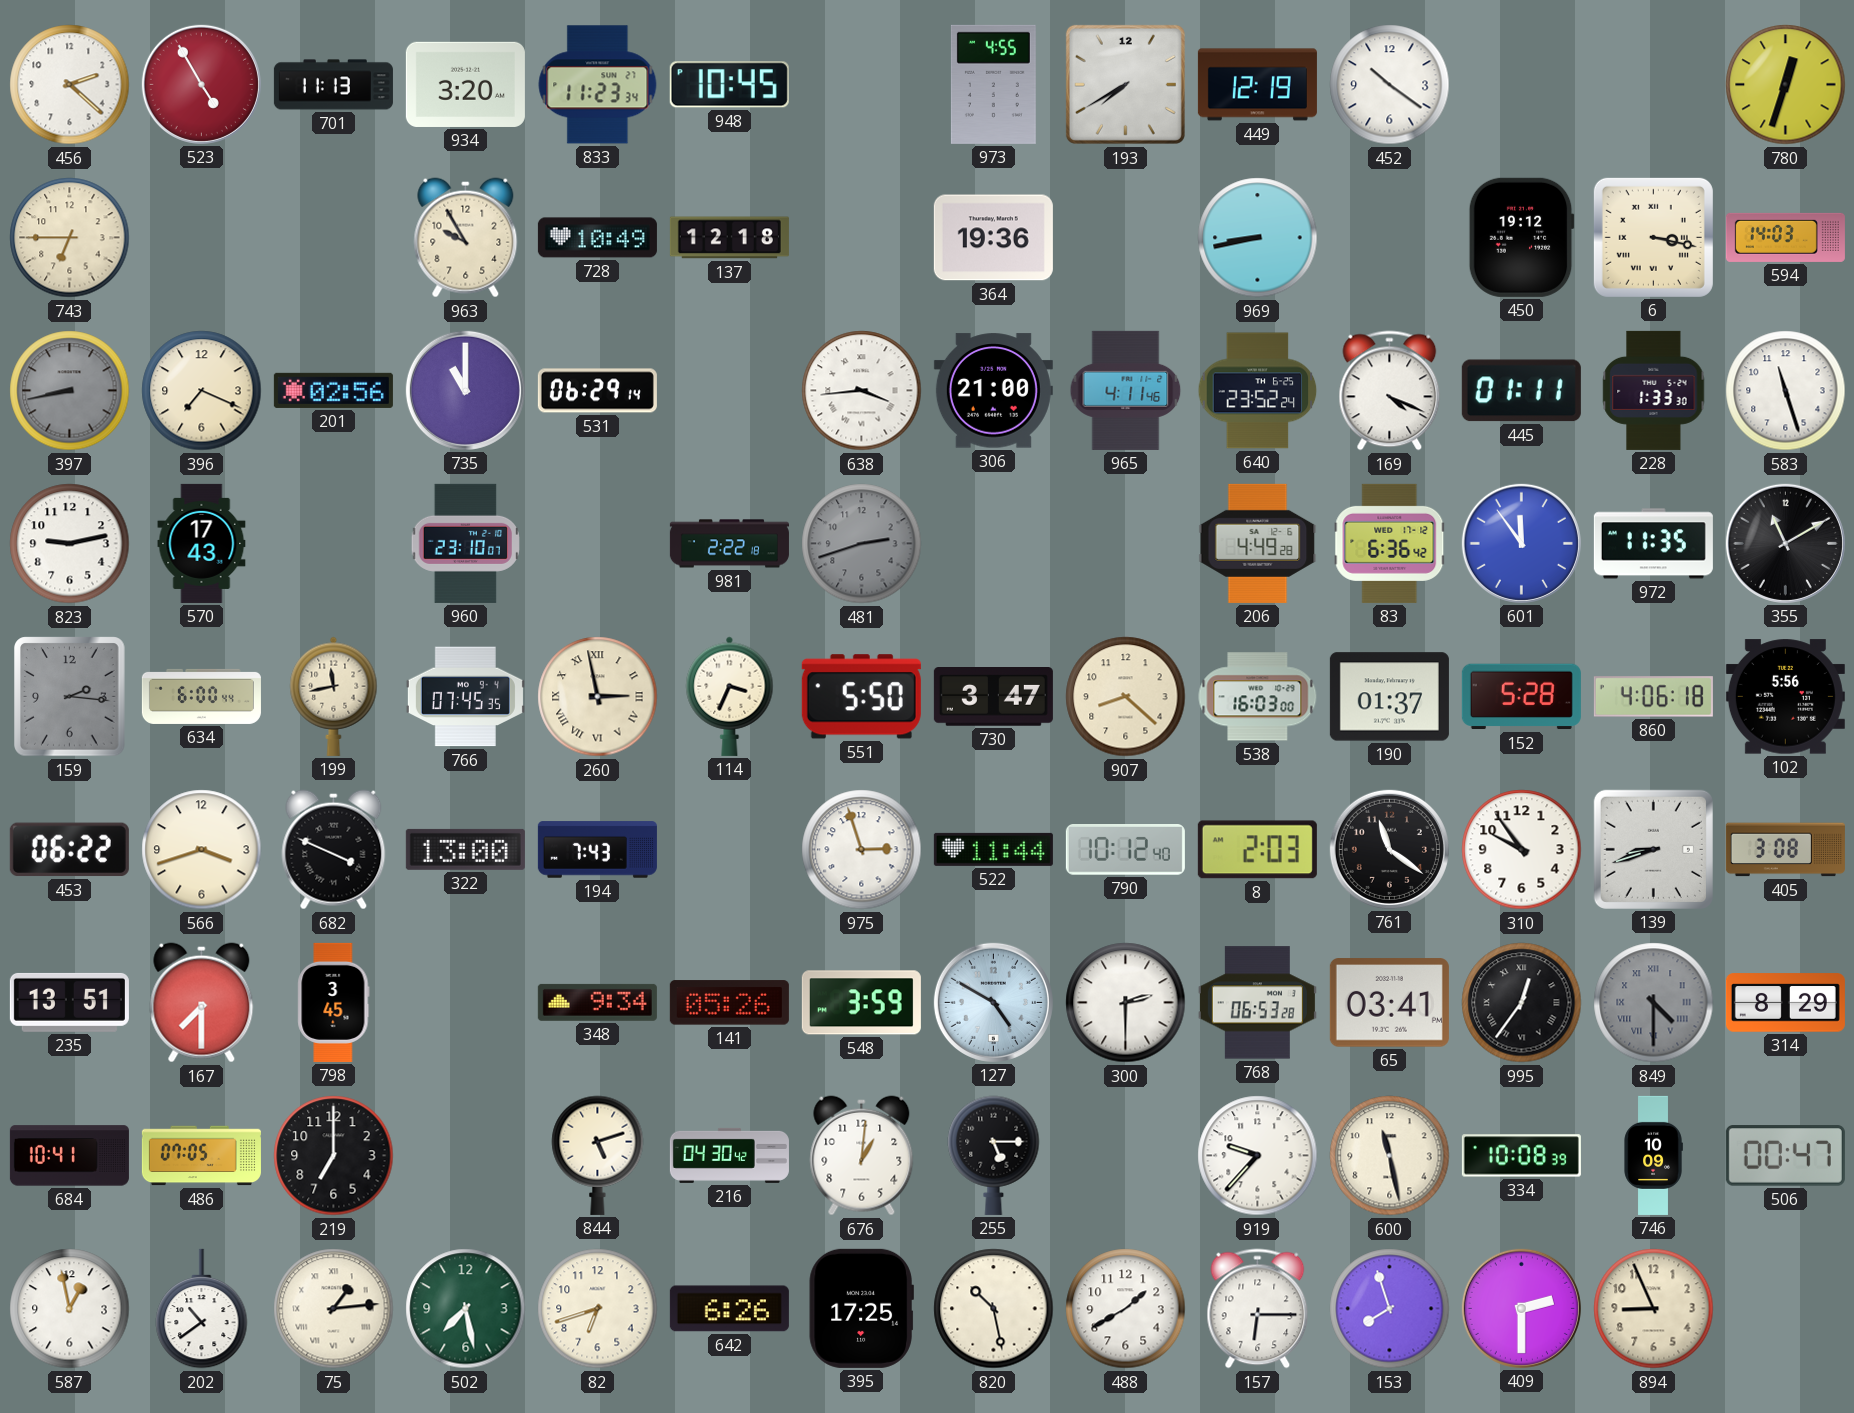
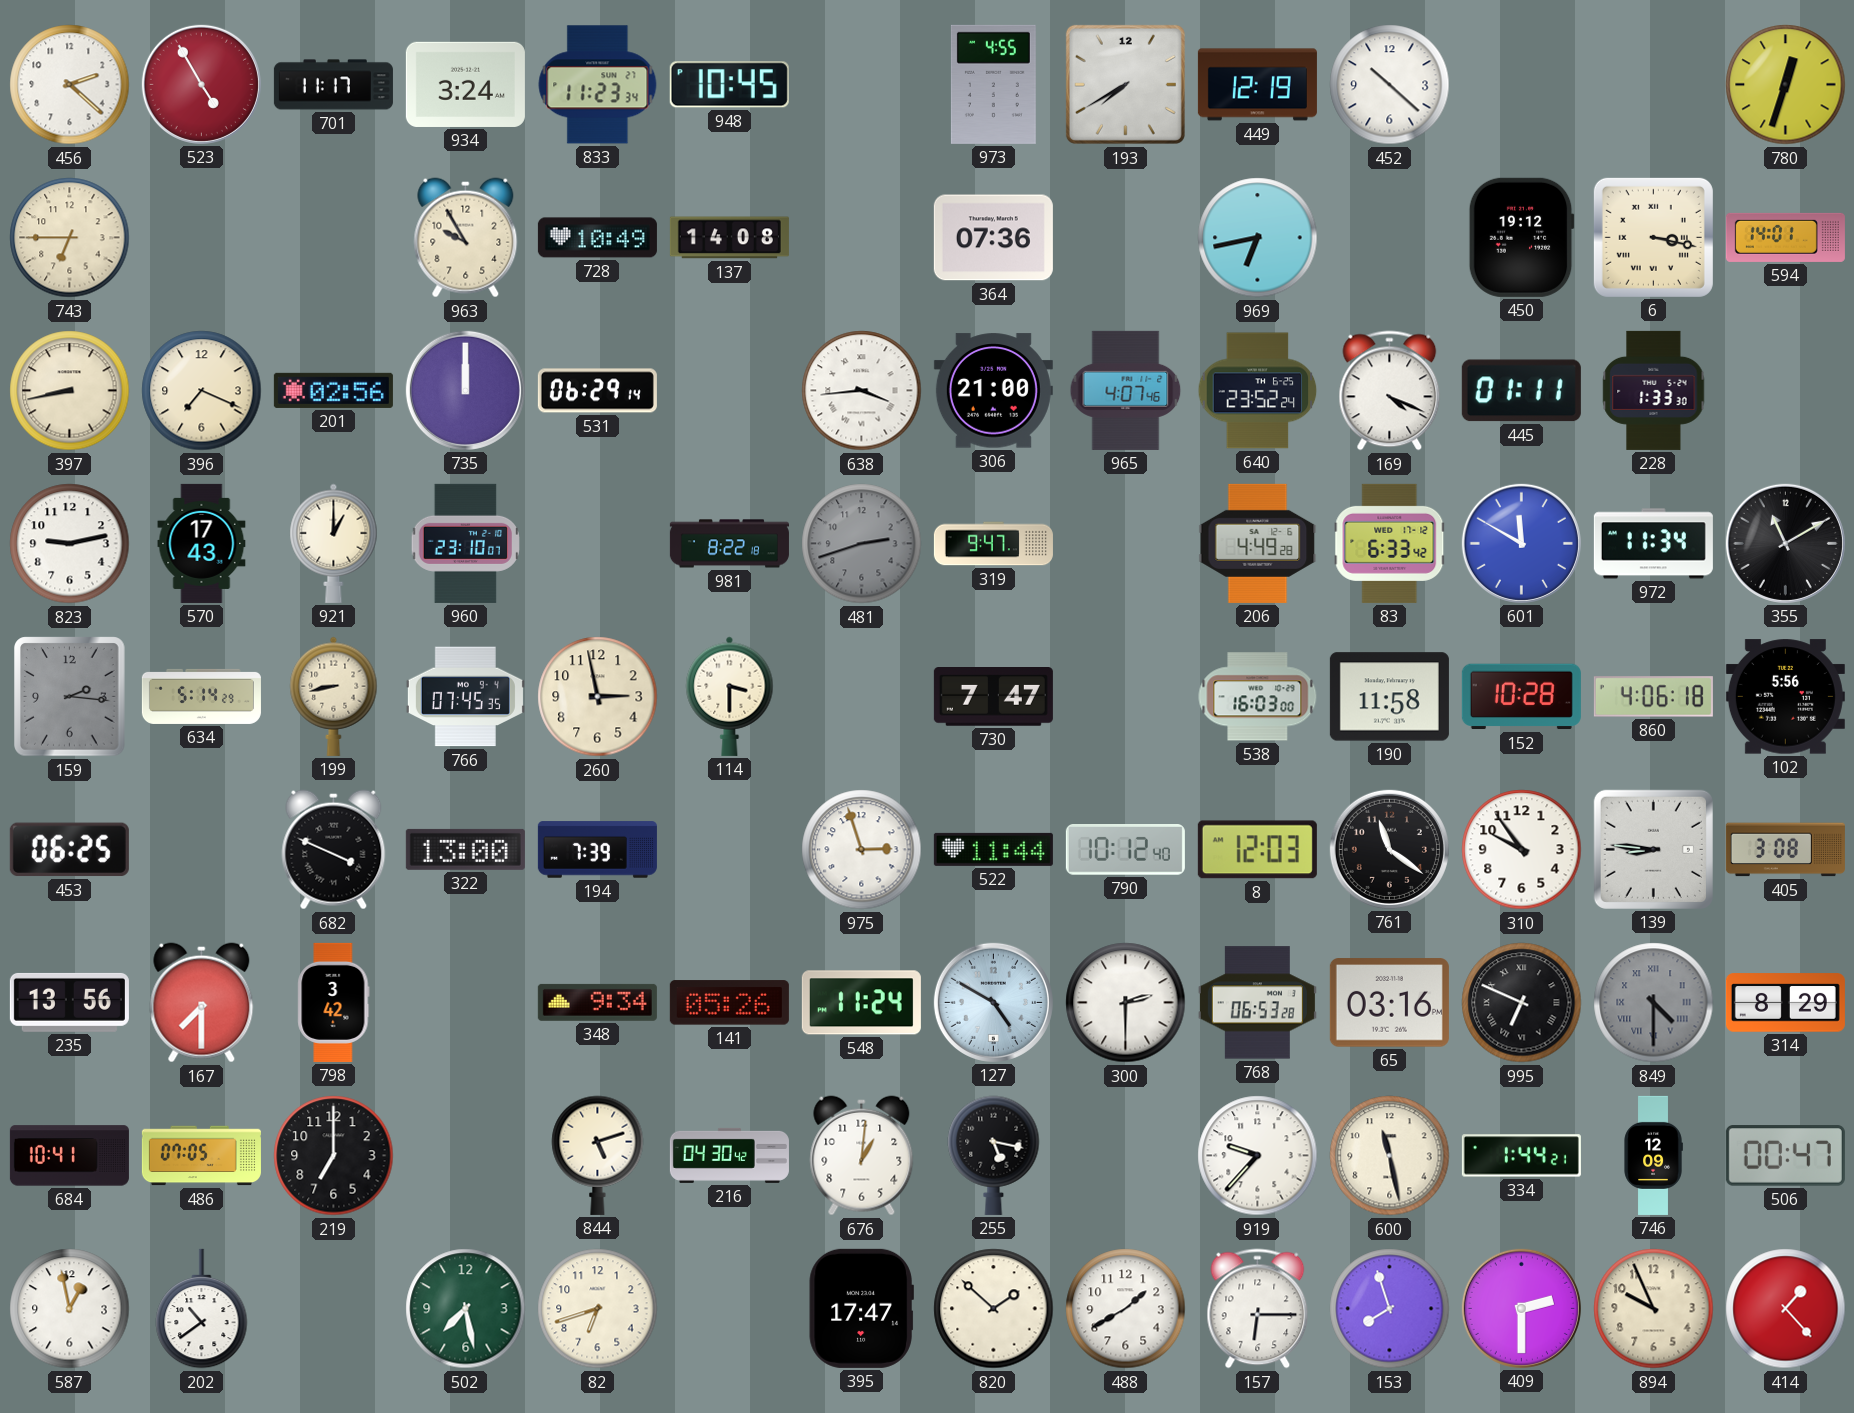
701: 11:13 -> 11:17 (333, 85)
934: 3:20 -> 3:24 (465, 84)
452: 10:21 -> 10:22 (1390, 85)
137: 12:18 -> 14:08 (729, 238)
364: 19:36 -> 07:36 (993, 238)
969: 8:43 -> 6:43 (1258, 238)
594: 14:03 -> 14:01 (1785, 237)
397 dial: grey -> cream (70, 391)
735: 11:00 -> 12:00 (465, 390)
965: 4:11 -> 4:07 (1126, 390)
583: 11:27 -> none (1786, 391)
921: none -> 1:00 (334, 543)
981: 2:22 -> 8:22 (729, 544)
319: none -> 9:47 (993, 544)
83: 6:36 -> 6:33 (1390, 543)
601: 11:54 -> 11:50 (1521, 543)
972: 11:35 -> 11:34 (1653, 544)
634: 6:00 -> 5:14 (201, 696)
199: 11:43 -> 8:43 (334, 696)
260 numerals: Roman -> Arabic (598, 697)
114: 3:34 -> 3:30 (730, 696)
551: 5:50 -> none (861, 697)
730: 3:47 -> 7:47 (993, 697)
907: 8:22 -> none (1126, 697)
190: 01:37 -> 11:58 (1389, 697)
152: 5:28 -> 10:28 (1521, 697)
453: 06:22 -> 06:25 (69, 850)
566: 3:42 -> none (202, 850)
194: 7:43 -> 7:39 (597, 850)
8: 2:03 -> 12:03 (1257, 850)
139: 8:42 -> 8:46 (1653, 849)
235: 13:51 -> 13:56 (69, 1002)
798: 3:45 -> 3:42 (334, 1002)
548: 3:59 -> 11:24 (861, 1003)
65: 03:41 -> 03:16 (1389, 1003)
995: 12:36 -> 6:49 (1522, 1003)
255: 5:15 -> 5:17 (994, 1155)
334: 10:08 -> 1:44 (1521, 1156)
746: 10:09 -> 12:09 (1653, 1155)
75: 1:14 -> none (334, 1309)
642: 6:26 -> none (729, 1309)
395: 17:25 -> 17:47 (861, 1308)
820: 10:28 -> 1:52 (994, 1309)
894: 8:56 -> 9:56 (1654, 1309)
414: none -> 1:23 (1786, 1309)
